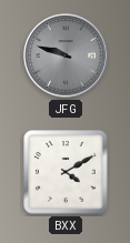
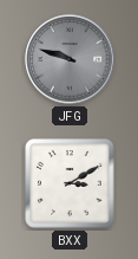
BXX: 4:10 -> 3:10 (70, 183)
